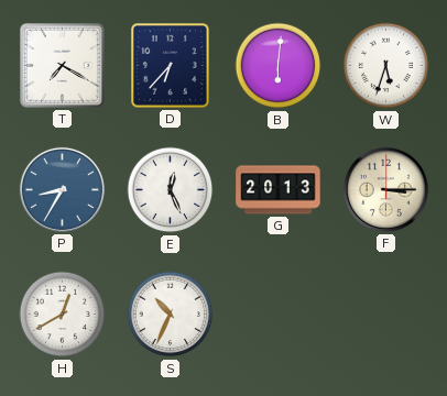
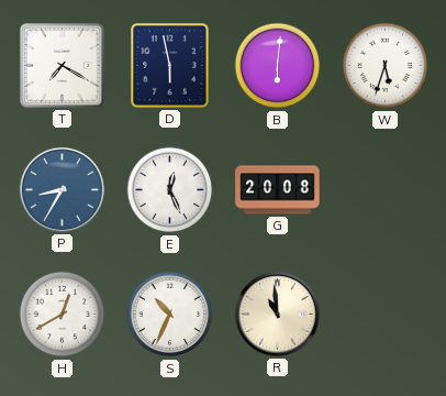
D: 6:37 -> 5:58 (170, 66)
G: 20:13 -> 20:08 (278, 190)
F: 3:15 -> none (385, 189)
R: none -> 10:59 (277, 313)
